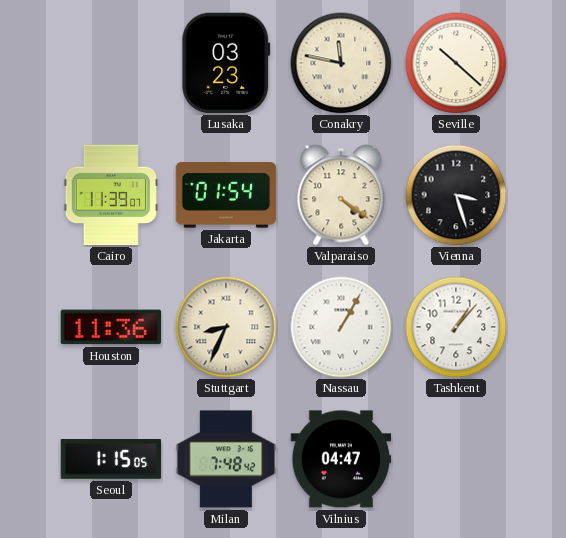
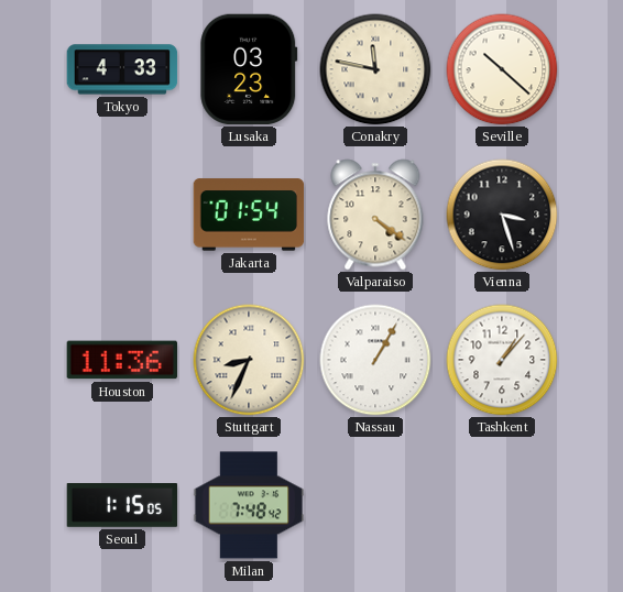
Tokyo: none -> 4:33 (122, 69)
Cairo: 11:39 -> none (110, 195)
Vilnius: 04:47 -> none (341, 459)
